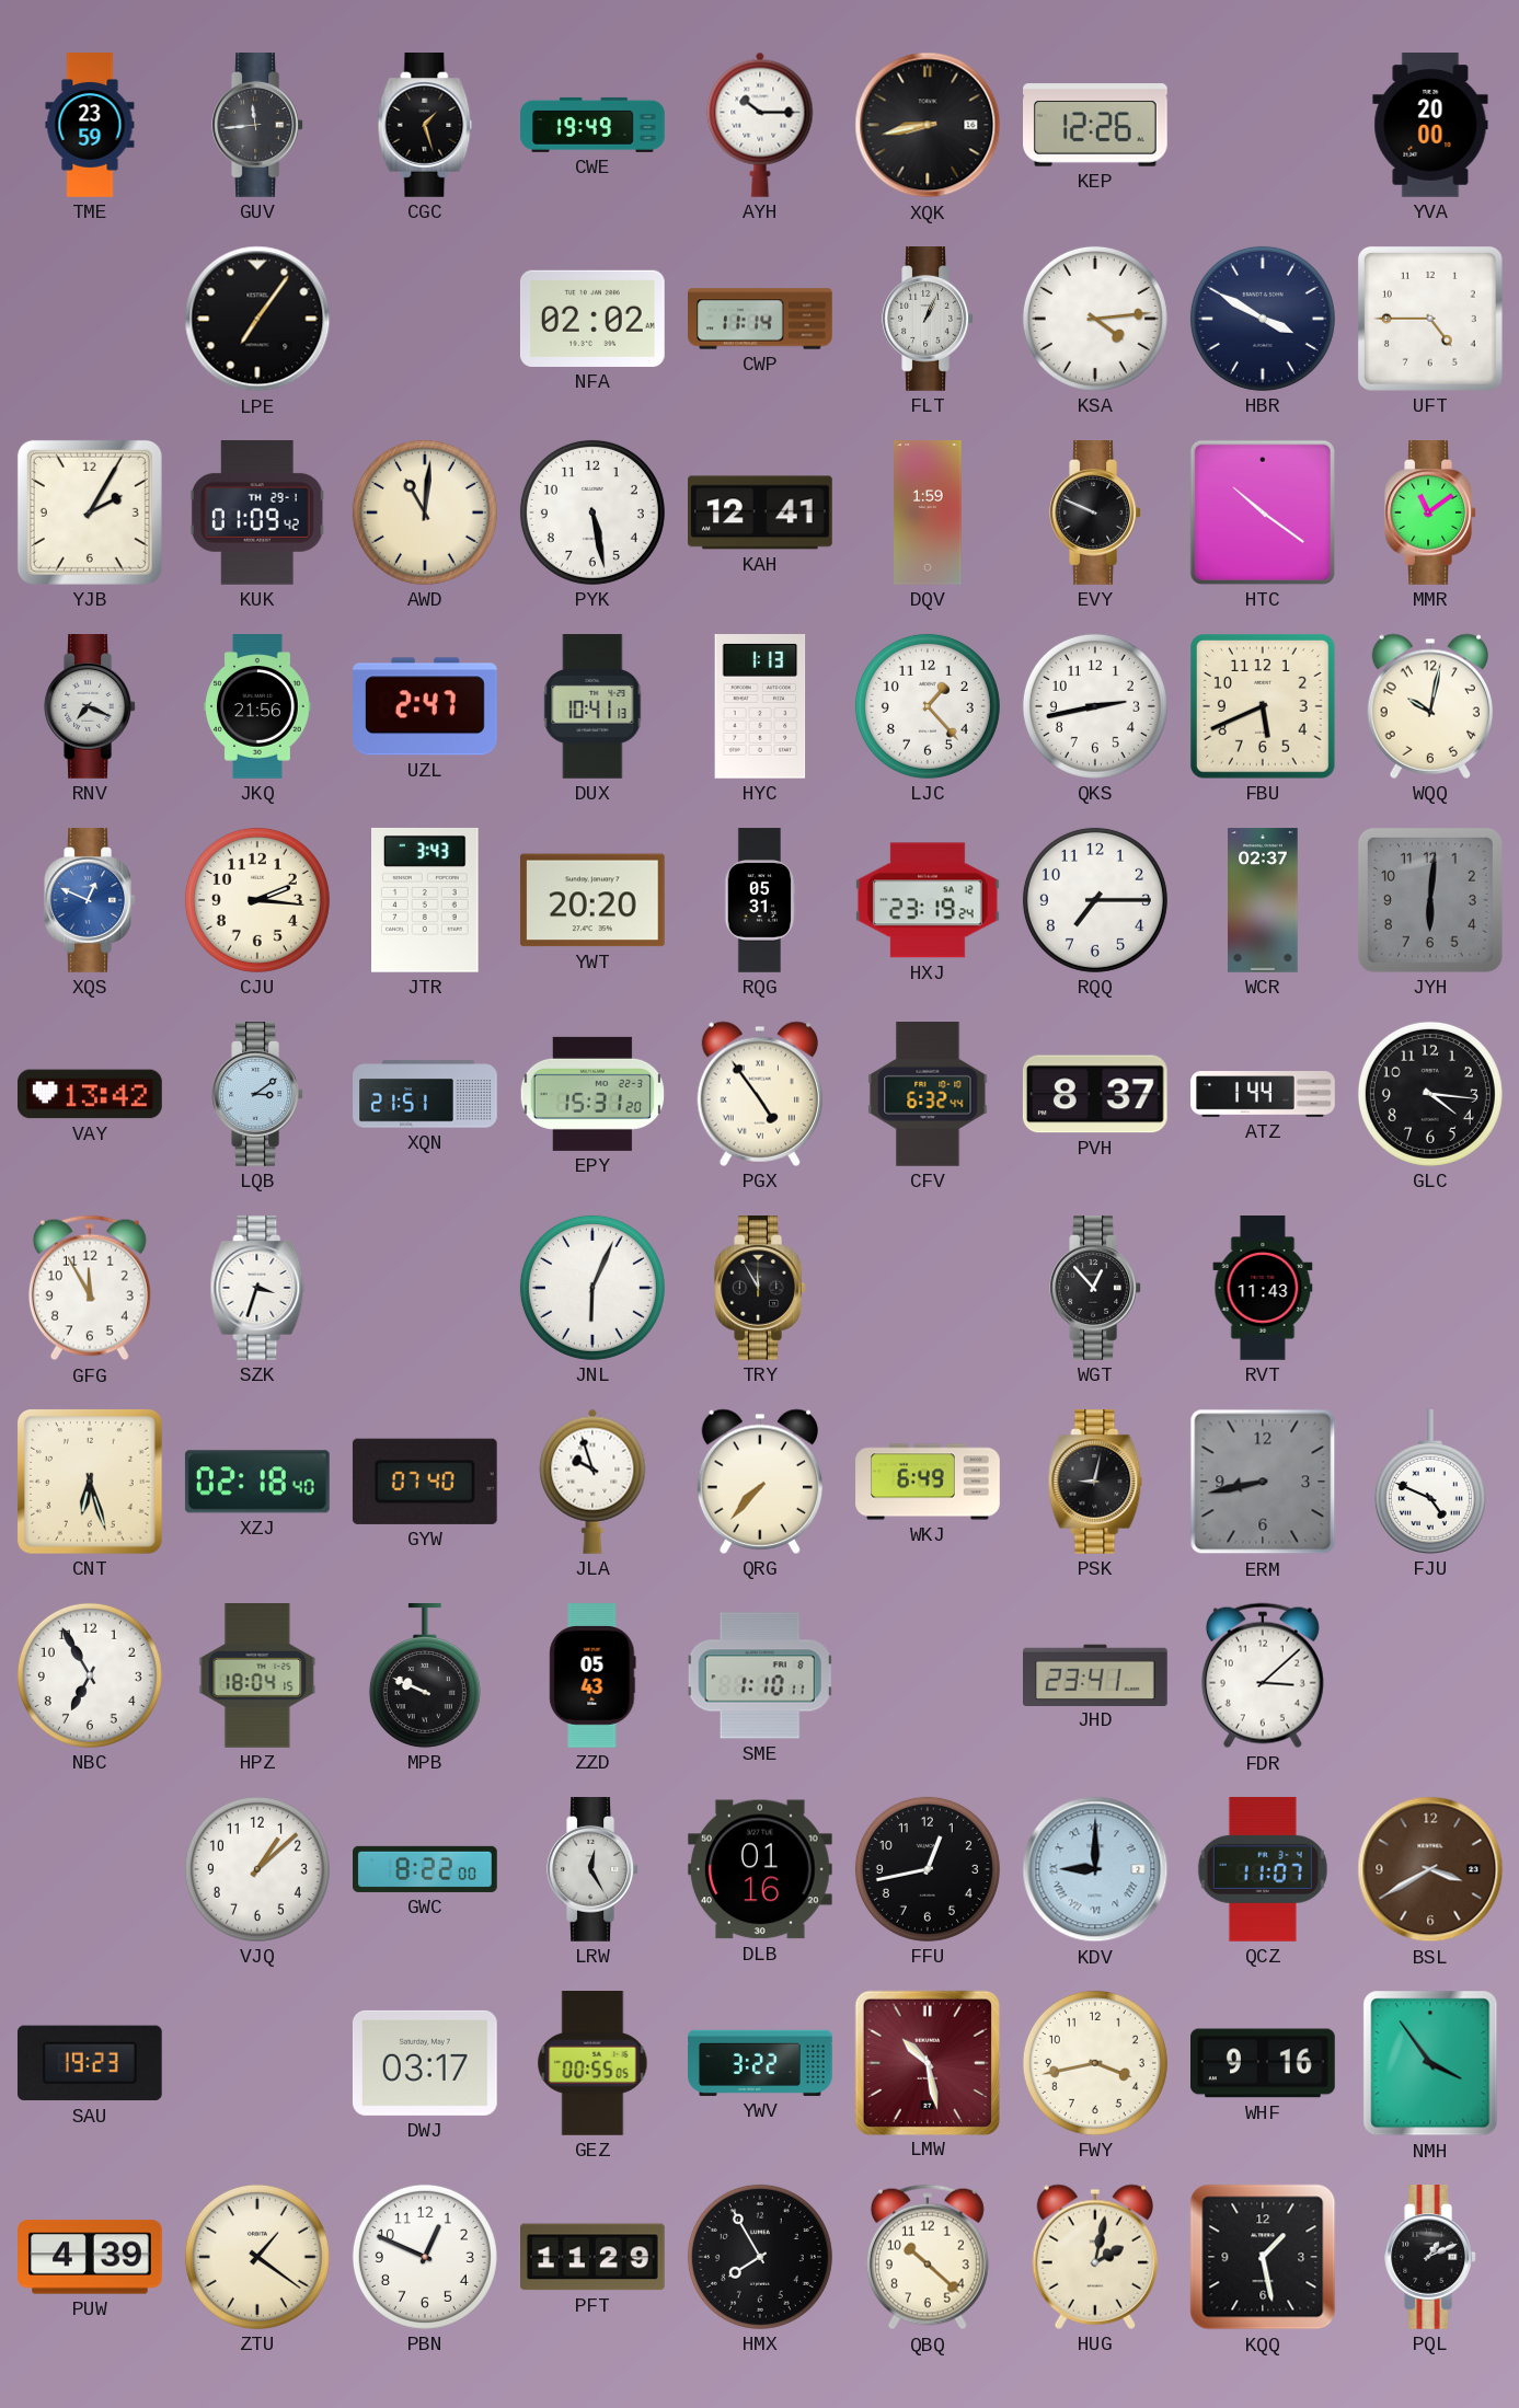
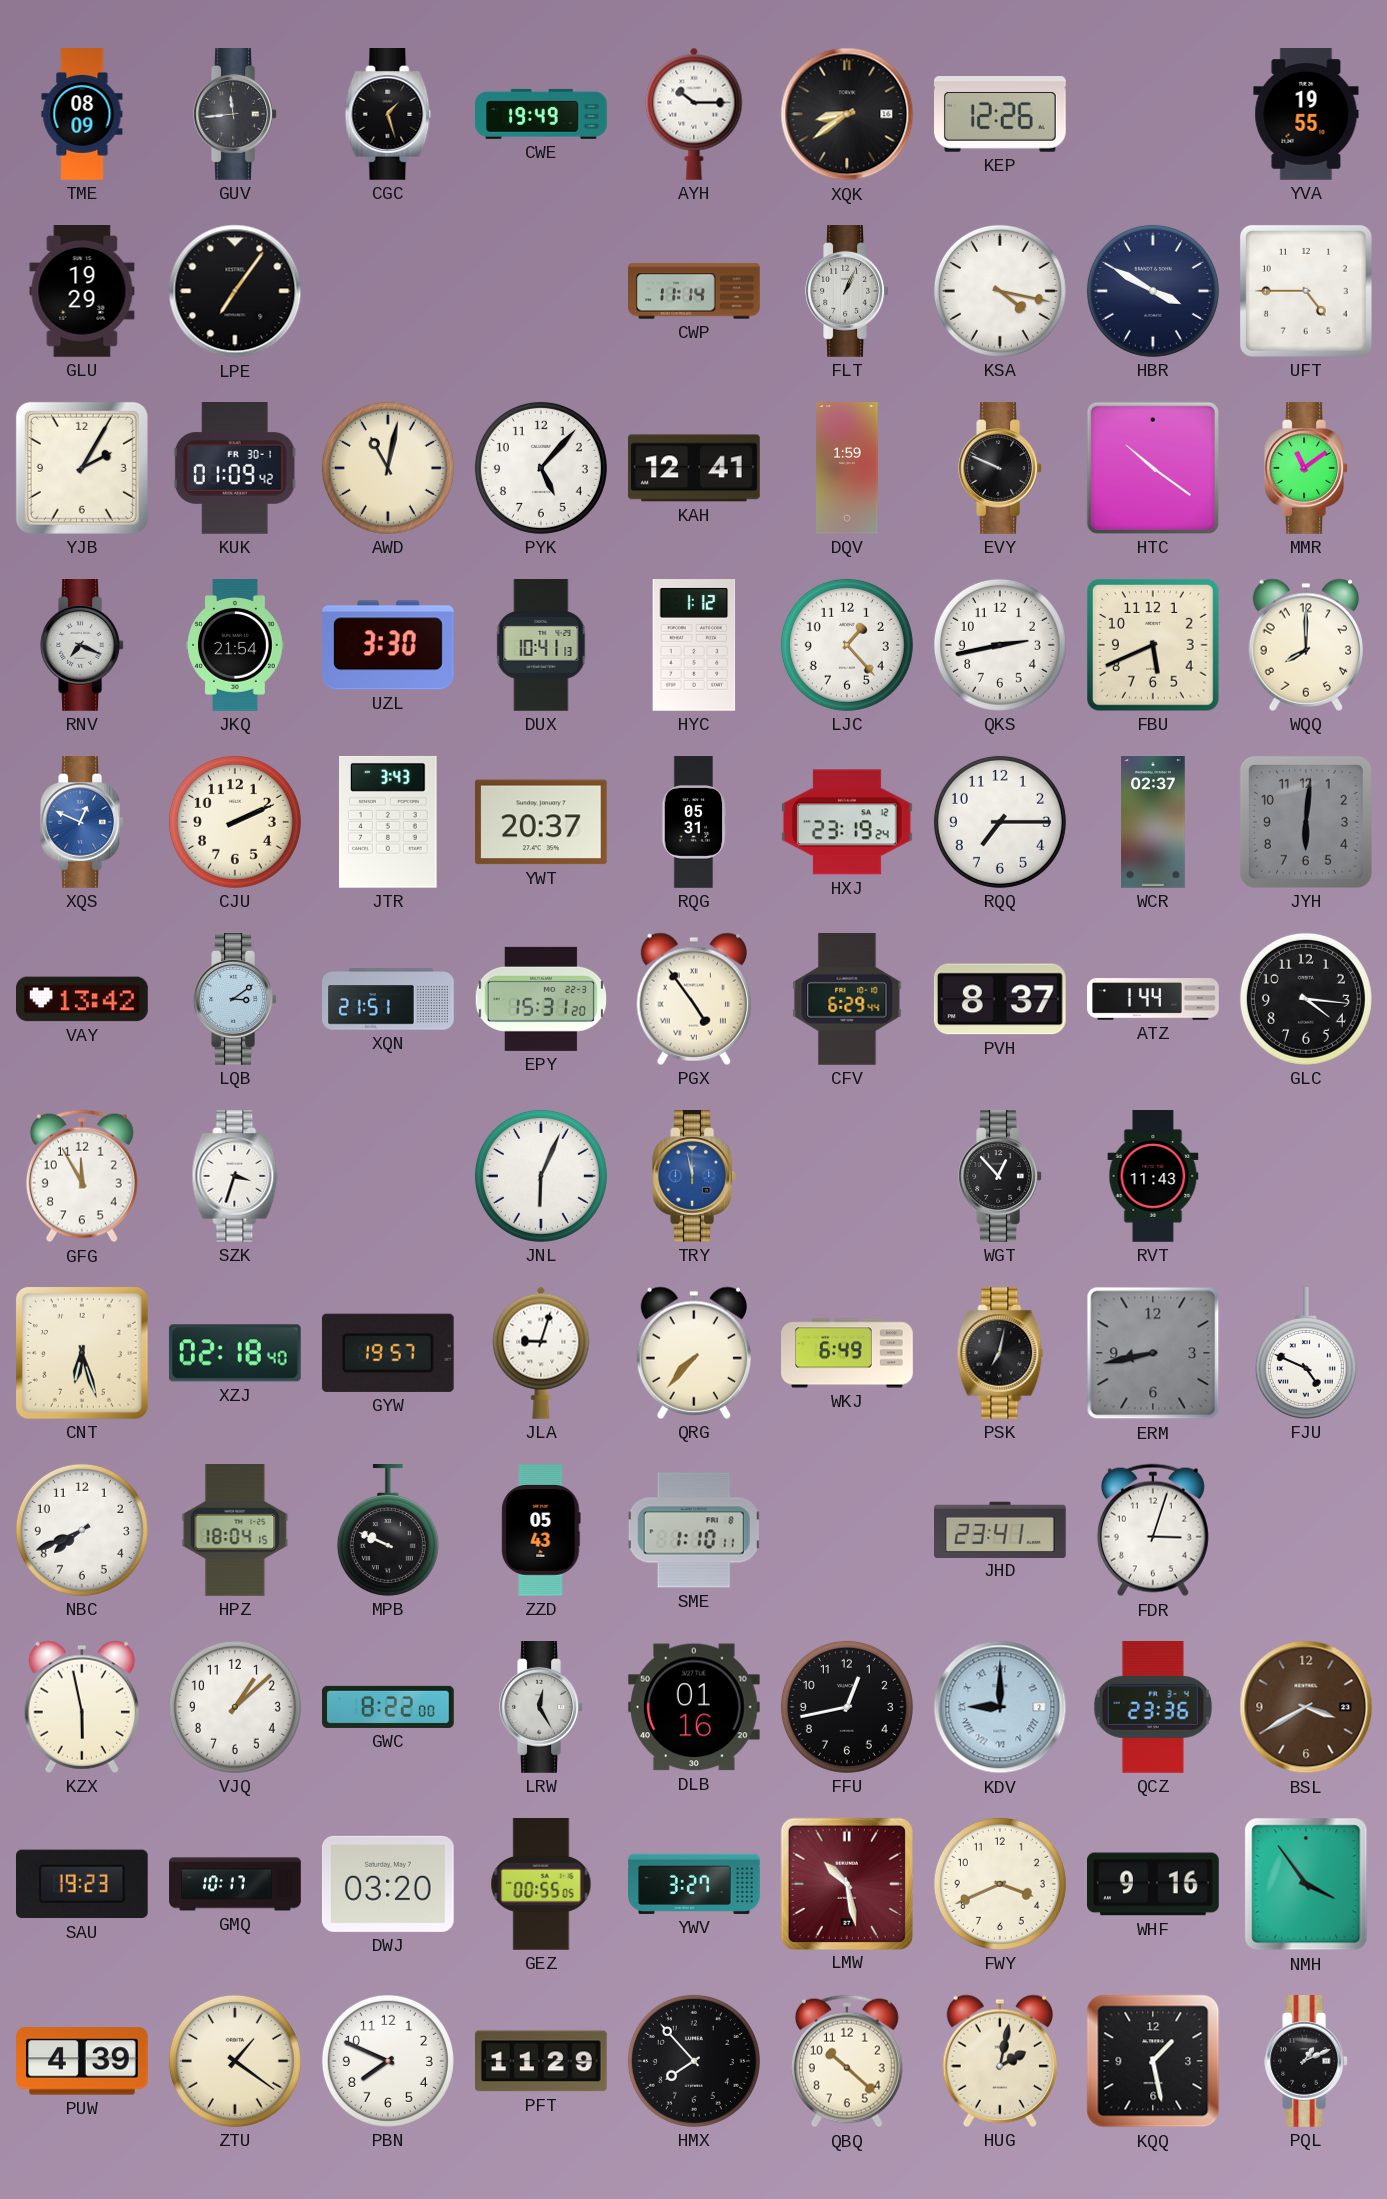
TME: 23:59 -> 08:09 (82, 114)
XQK: 8:43 -> 8:39 (847, 114)
YVA: 20:00 -> 19:55 (1306, 114)
GLU: none -> 19:29 (82, 292)
NFA: 02:02 -> none (592, 319)
KSA: 4:14 -> 4:17 (1000, 291)
KUK date: TH 29-1 -> FR 30-1 (235, 469)
AWD: 11:01 -> 11:02 (388, 468)
PYK: 5:28 -> 5:07 (541, 468)
JKQ: 21:56 -> 21:54 (235, 645)
UZL: 2:47 -> 3:30 (389, 645)
HYC: 1:13 -> 1:12 (694, 646)
WQQ: 10:02 -> 8:00 (1305, 645)
CJU: 2:16 -> 2:11 (235, 822)
YWT: 20:20 -> 20:37 (541, 822)
CFV: 6:32 -> 6:29 (847, 1000)
TRY: 11:55 -> 11:58 (694, 1177)
TRY dial: black -> blue (694, 1177)
GYW: 07:40 -> 19:57 (388, 1353)
JLA: 9:57 -> 9:03 (541, 1353)
PSK: 9:02 -> 7:02 (1000, 1354)
NBC: 6:55 -> 7:41 (82, 1530)
FDR: 3:08 -> 3:03 (1153, 1530)
KZX: none -> 5:58 (81, 1707)
QCZ: 11:07 -> 23:36 (1153, 1707)
GMQ: none -> 10:17 (235, 1884)
DWJ: 03:17 -> 03:20 (388, 1884)
YWV: 3:22 -> 3:27 (695, 1884)
FWY: 3:43 -> 3:41 (1000, 1884)
PBN: 12:49 -> 7:49 (388, 2061)
HMX: 7:55 -> 7:53 (694, 2061)
